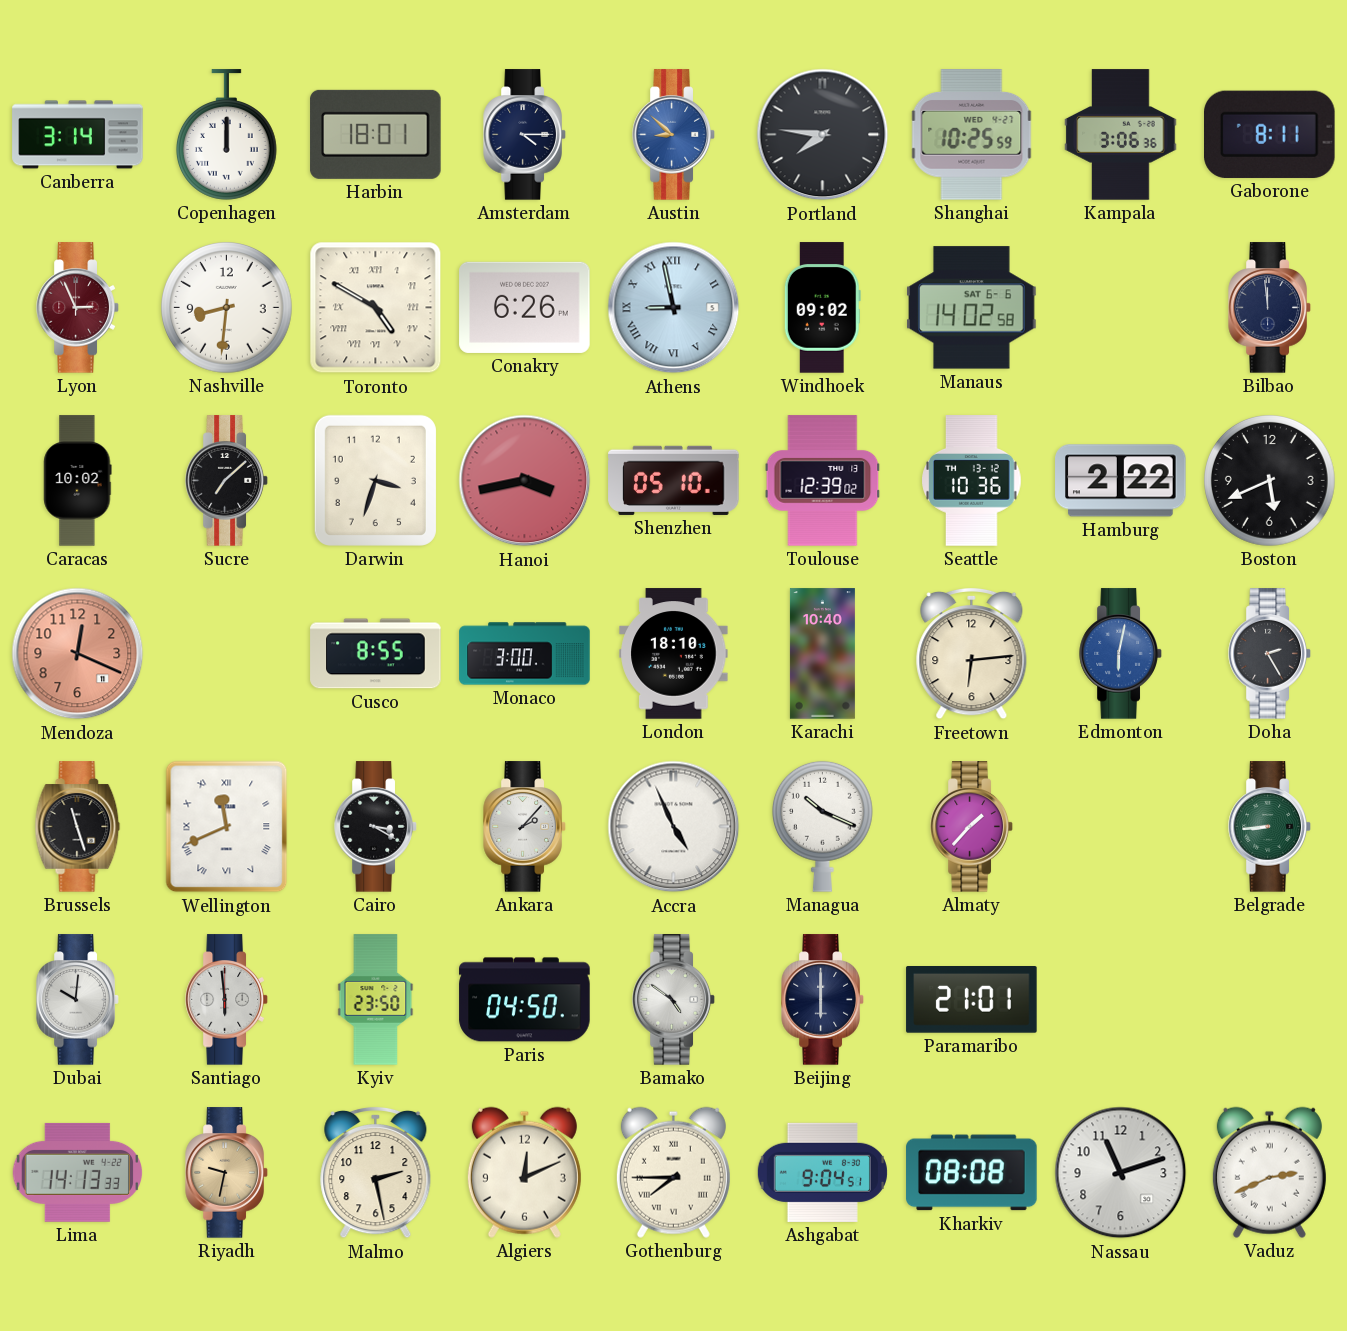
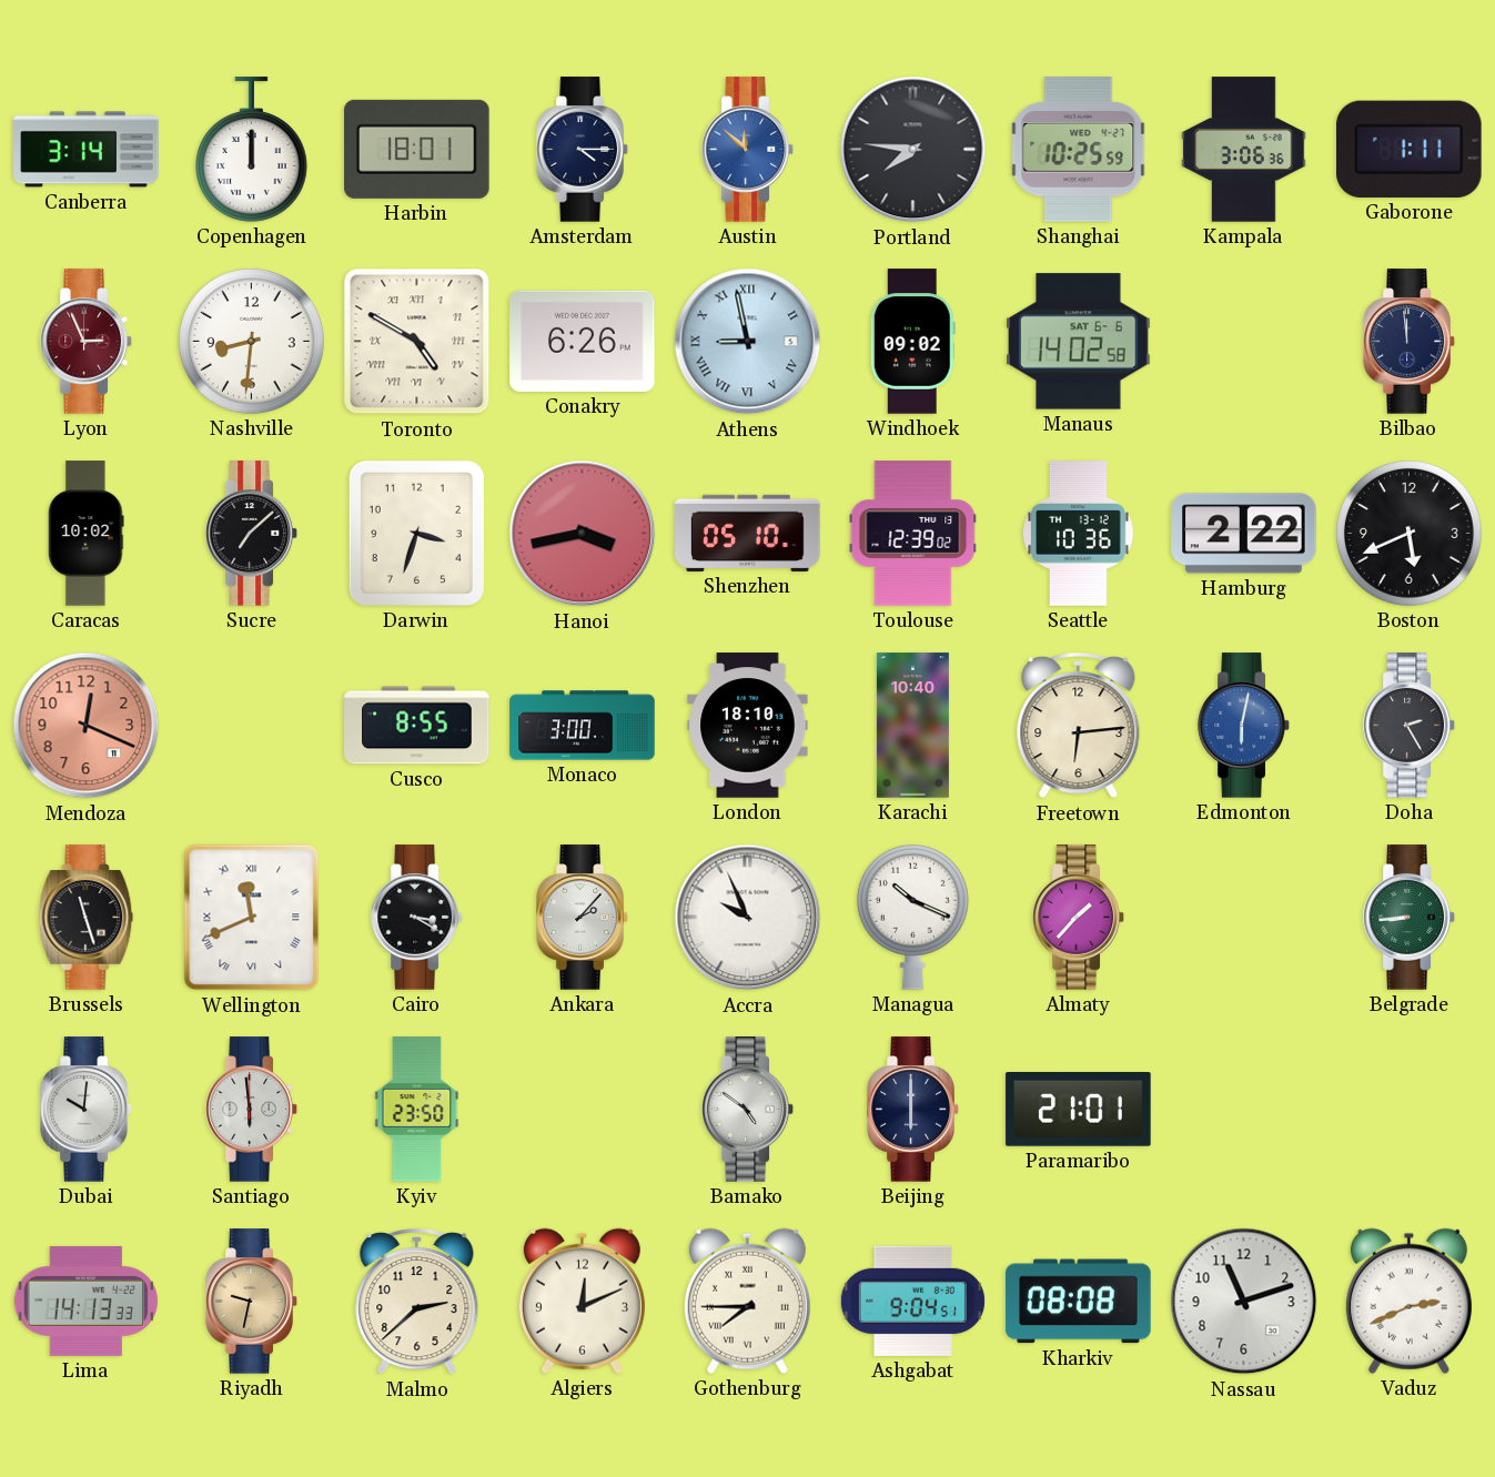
Austin: 8:52 -> 11:52 (748, 150)
Gaborone: 8:11 -> 1:11 (1410, 149)
Accra: 4:56 -> 9:56 (748, 918)
Paris: 04:50 -> none (525, 1000)
Malmo: 2:28 -> 2:38 (417, 1302)
